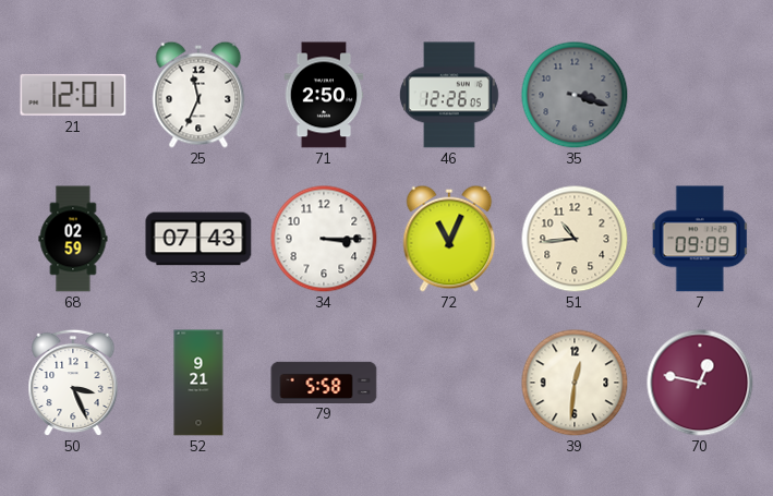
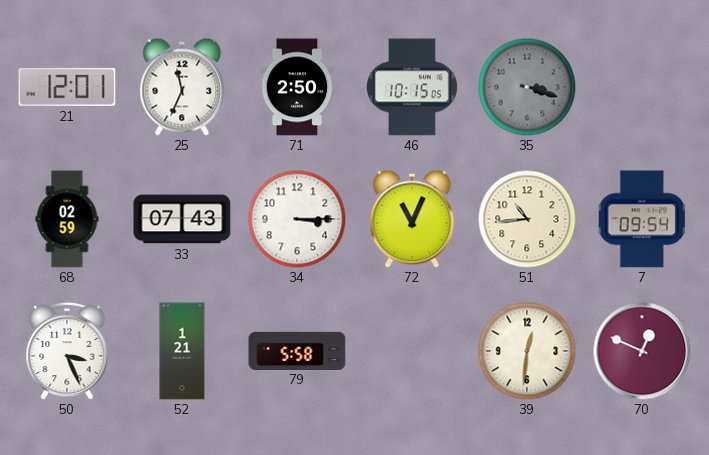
46: 12:26 -> 10:15 (412, 87)
7: 09:09 -> 09:54 (642, 219)
52: 9:21 -> 1:21 (182, 351)
70: 12:47 -> 12:49 (642, 351)
